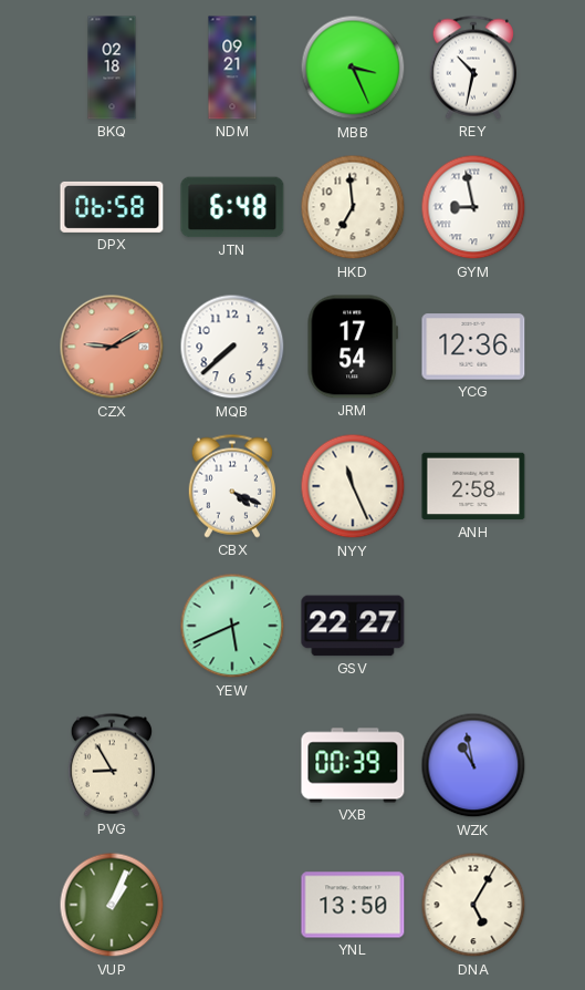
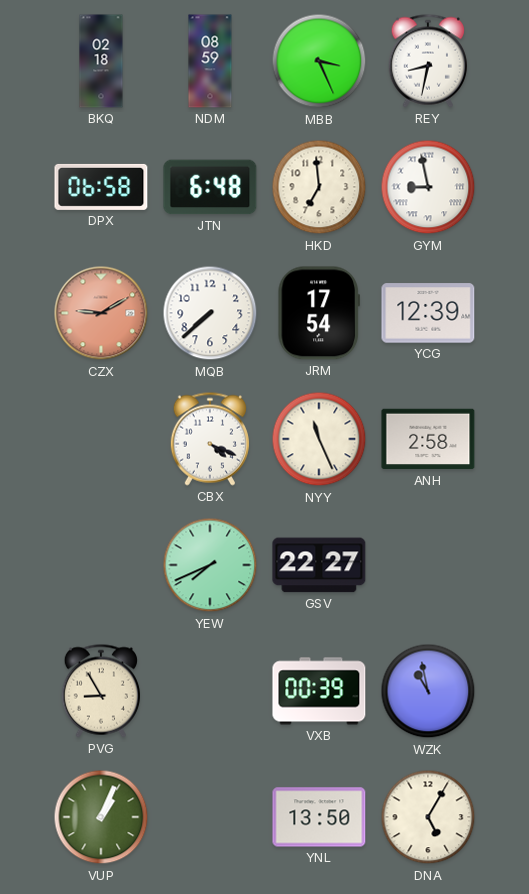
NDM: 09:21 -> 08:59 (210, 61)
REY: 10:32 -> 8:32 (428, 61)
YCG: 12:36 -> 12:39 (428, 313)
YEW: 5:41 -> 7:41 (210, 565)
